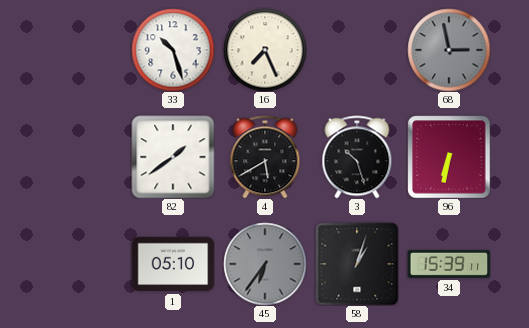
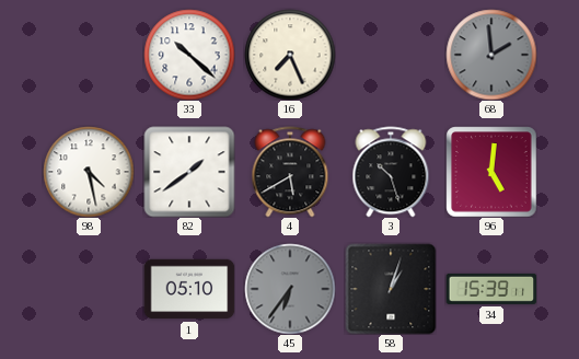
33: 10:27 -> 10:22 (189, 55)
68: 2:58 -> 1:59 (491, 55)
98: none -> 4:28 (89, 172)
96: 6:32 -> 5:01 (491, 172)
